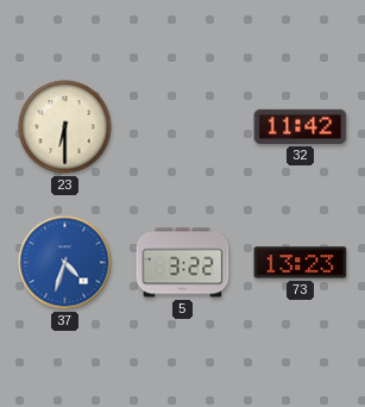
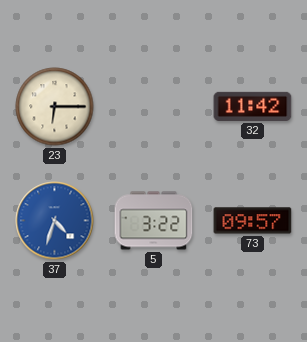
23: 6:30 -> 6:15 (55, 107)
73: 13:23 -> 09:57 (253, 221)
